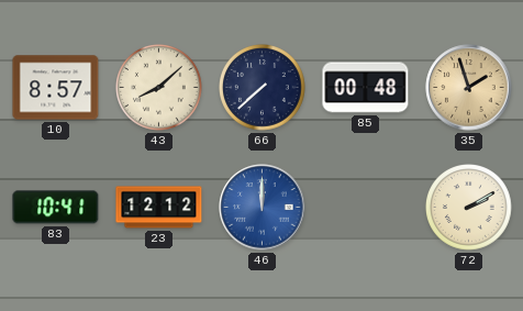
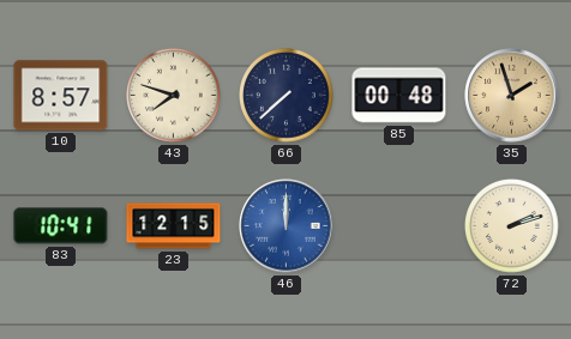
43: 8:08 -> 7:48 (174, 96)
23: 12:12 -> 12:15 (174, 226)
72: 2:10 -> 2:12 (512, 226)
